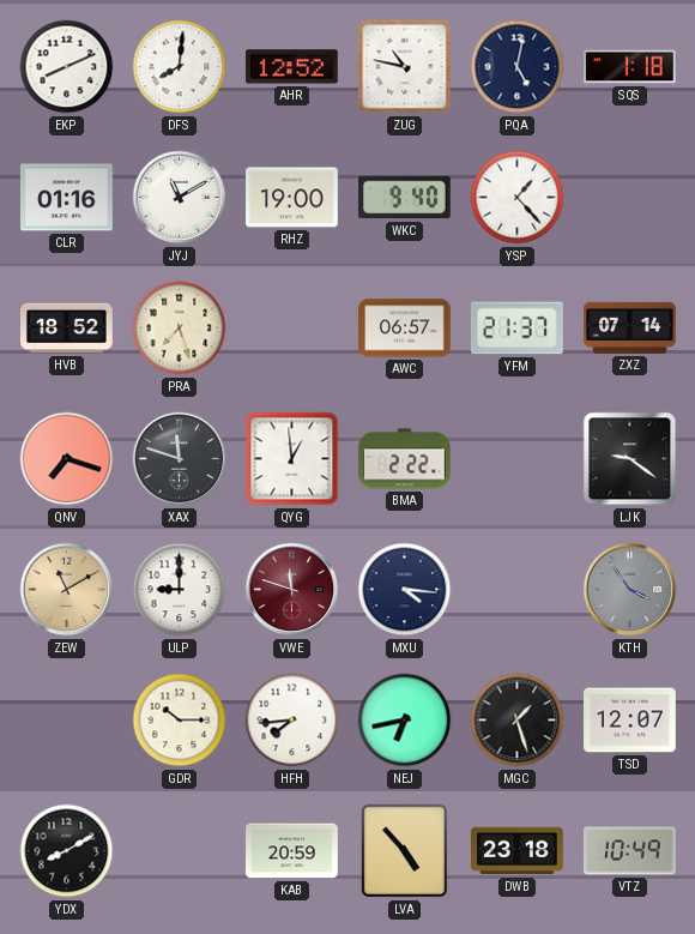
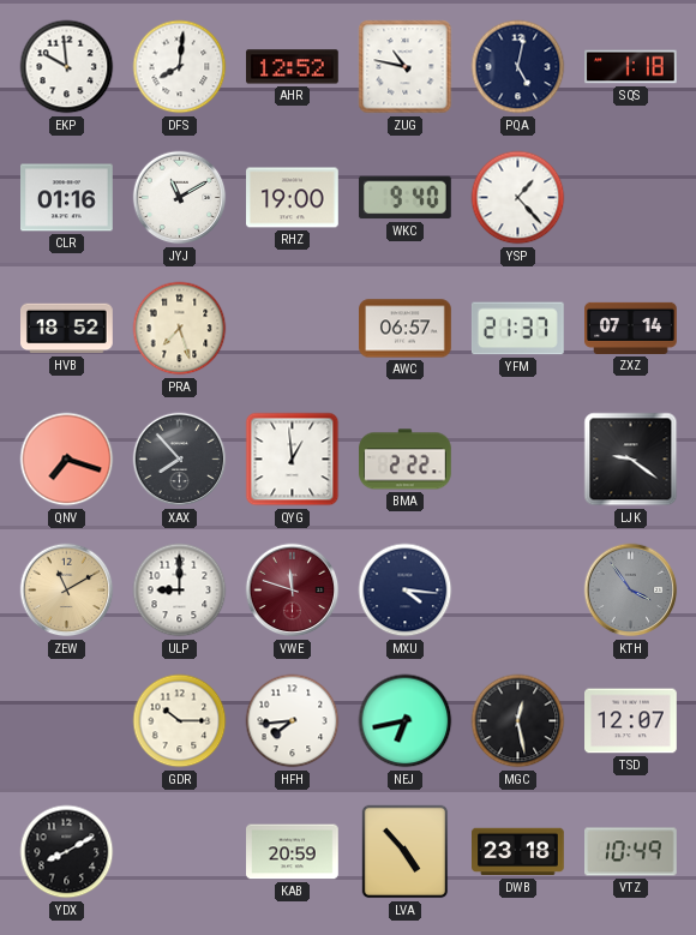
EKP: 8:11 -> 9:59 (67, 67)
XAX: 11:48 -> 7:53 (180, 460)
MGC: 1:27 -> 12:28 (518, 721)
